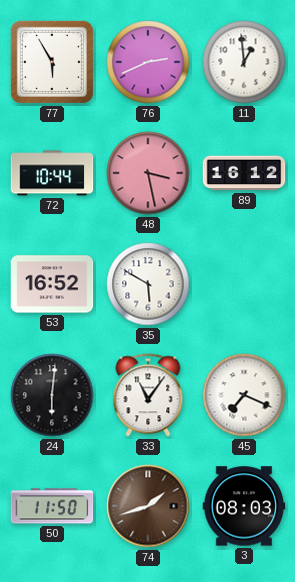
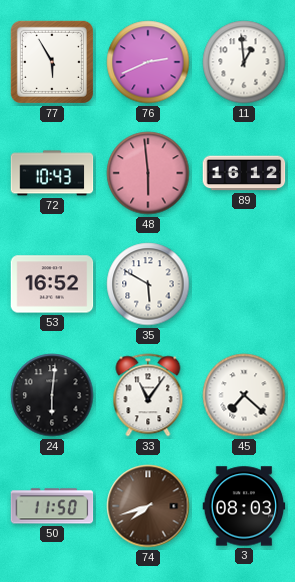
72: 10:44 -> 10:43 (52, 173)
48: 3:28 -> 5:59 (148, 173)
45: 7:19 -> 7:22 (244, 395)
74: 1:42 -> 7:42 (148, 506)
